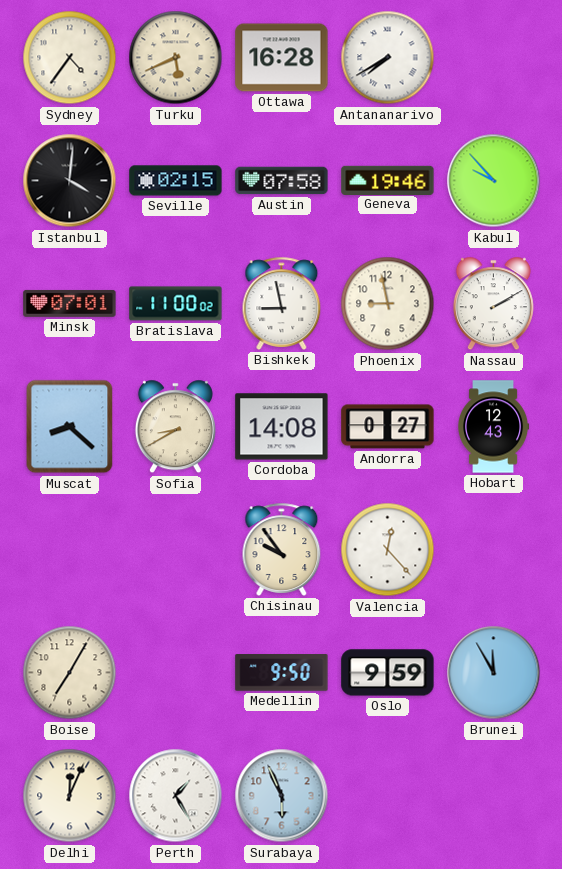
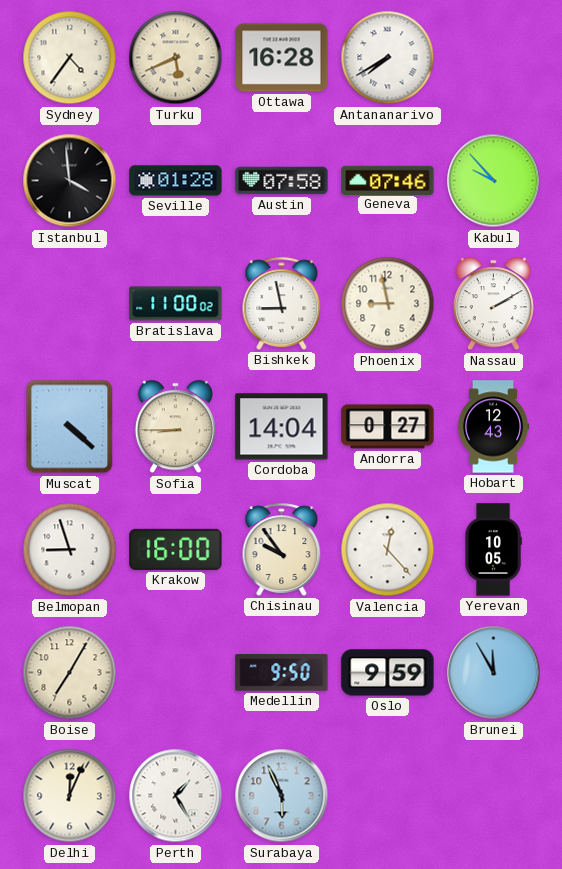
Istanbul: 4:01 -> 3:59 (70, 181)
Seville: 02:15 -> 01:28 (176, 181)
Geneva: 19:46 -> 07:46 (388, 180)
Minsk: 07:01 -> none (70, 303)
Muscat: 8:22 -> 4:22 (70, 427)
Sofia: 8:40 -> 8:45 (175, 427)
Cordoba: 14:08 -> 14:04 (282, 427)
Belmopan: none -> 8:57 (70, 550)
Krakow: none -> 16:00 (176, 549)
Yerevan: none -> 10:05 (493, 550)
